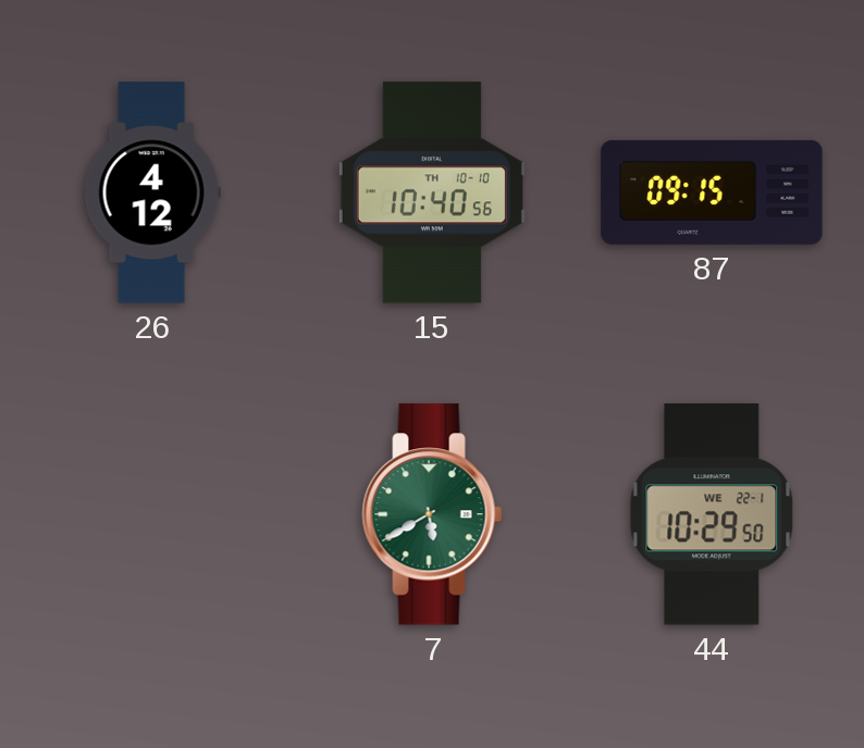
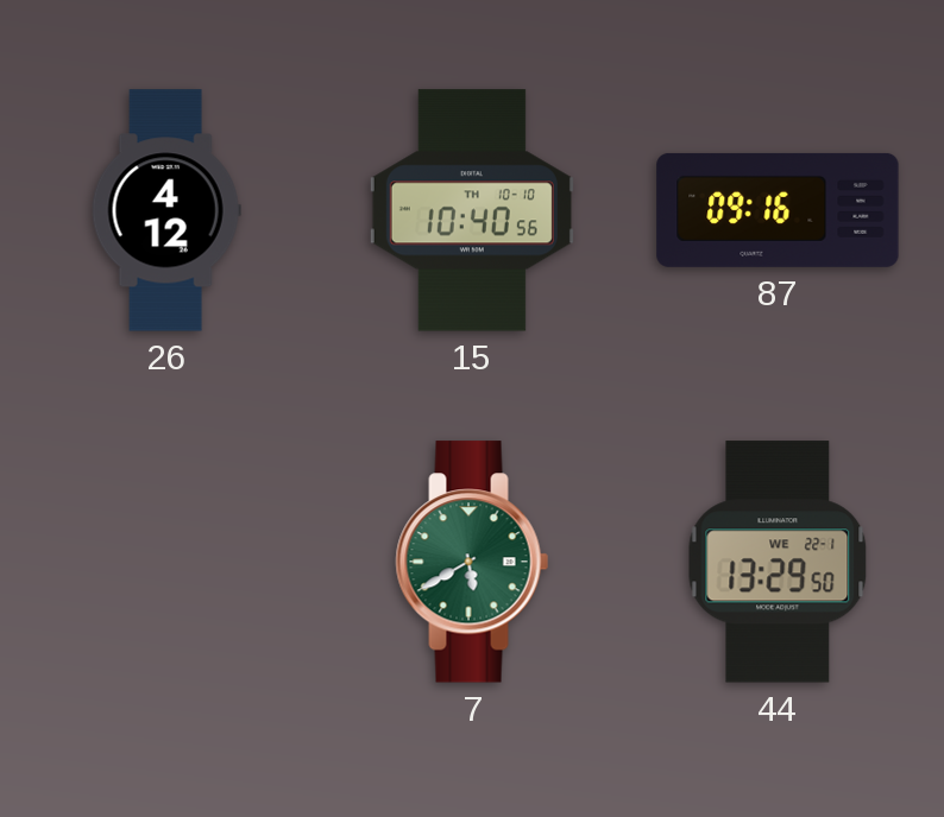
87: 09:15 -> 09:16 (778, 210)
44: 10:29 -> 13:29 (778, 562)
